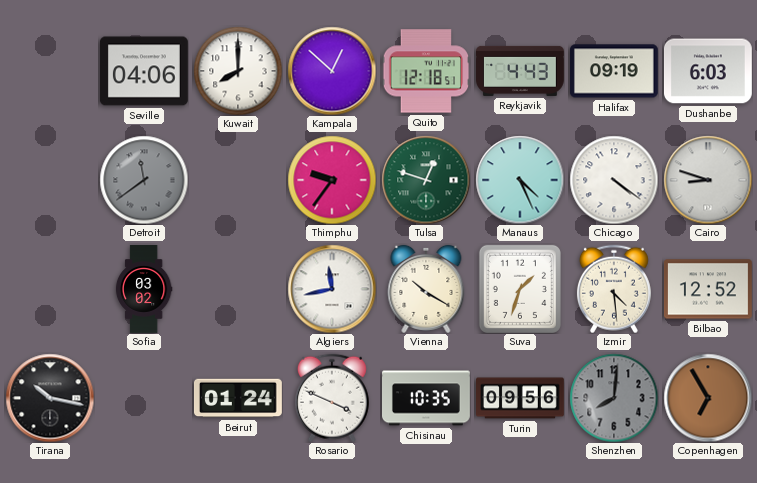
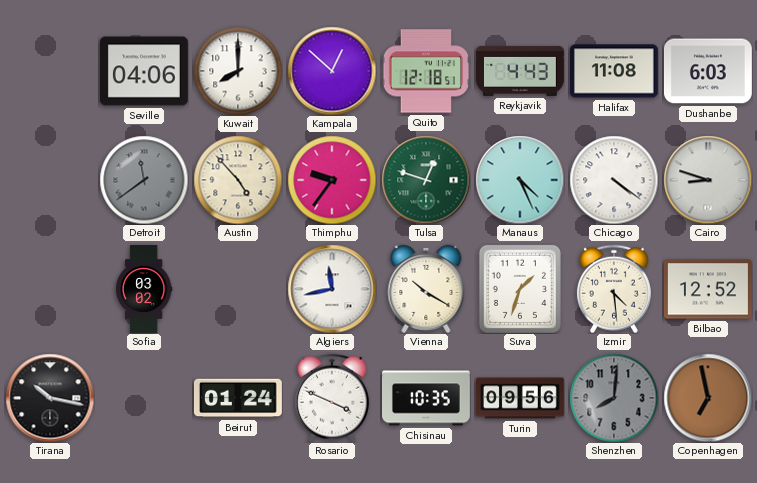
Halifax: 09:19 -> 11:08 (614, 71)
Austin: none -> 4:53 (238, 180)
Copenhagen: 6:55 -> 6:58 (708, 398)
